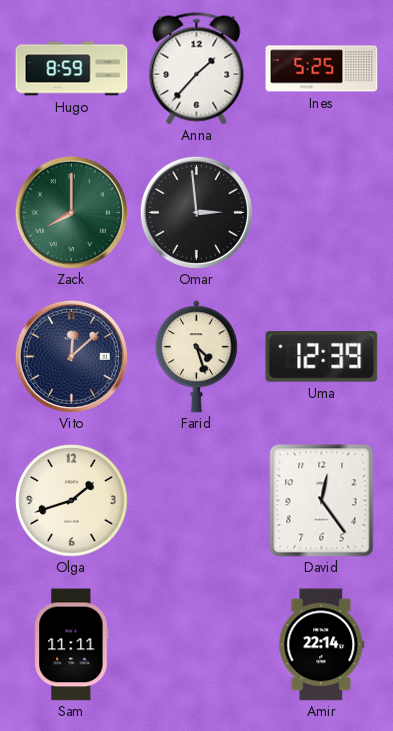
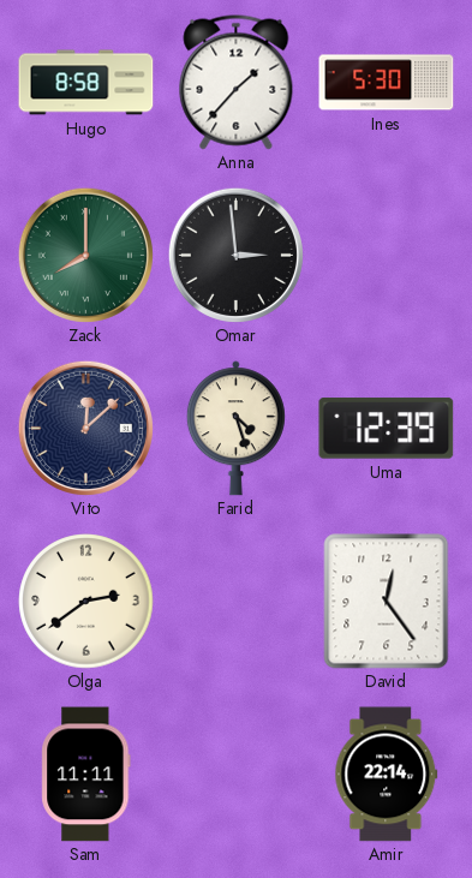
Hugo: 8:59 -> 8:58 (86, 83)
Ines: 5:25 -> 5:30 (387, 83)
Olga: 1:42 -> 2:39 (86, 602)
